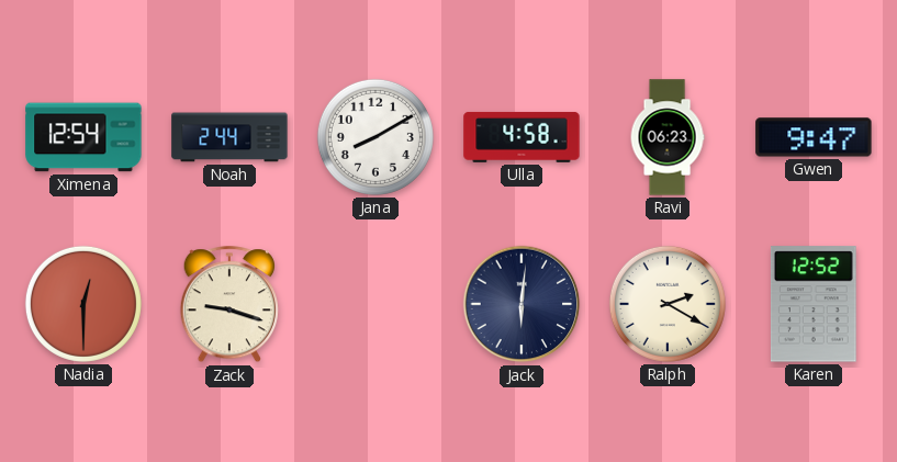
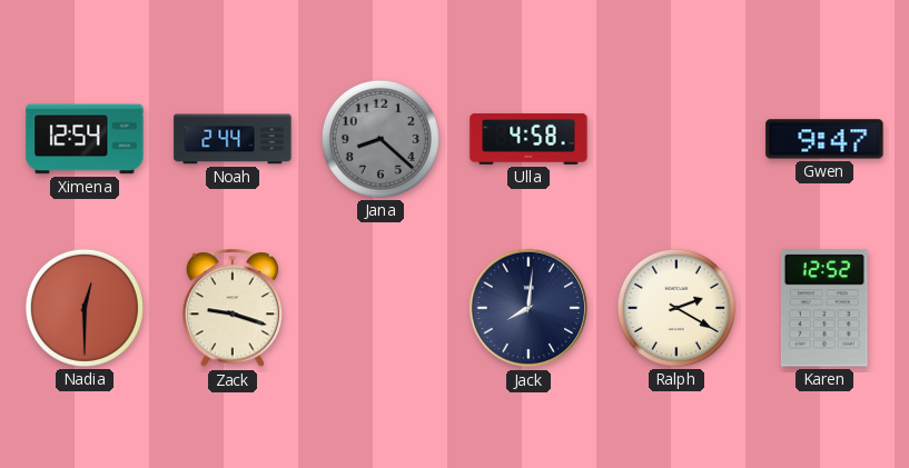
Jana: 8:10 -> 8:22 (381, 139)
Jana dial: white -> grey (381, 139)
Ravi: 06:23 -> none (668, 137)
Jack: 6:01 -> 8:01 (528, 308)
